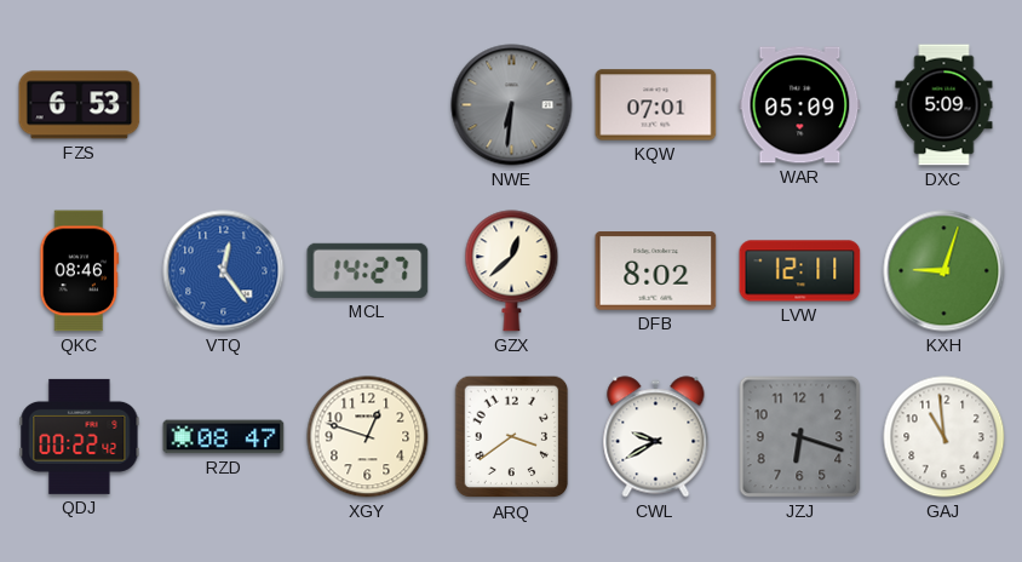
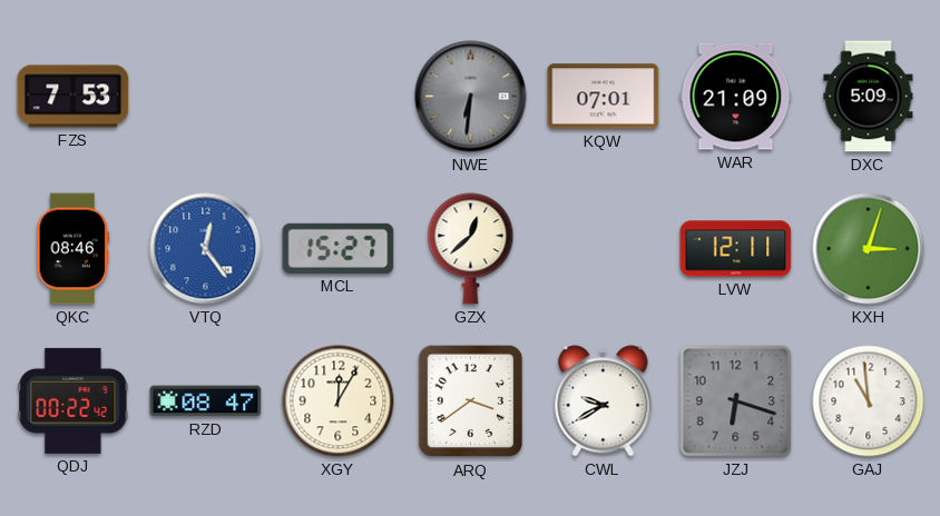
FZS: 6:53 -> 7:53 (74, 97)
WAR: 05:09 -> 21:09 (736, 97)
MCL: 14:27 -> 15:27 (339, 248)
DFB: 8:02 -> none (656, 271)
KXH: 9:03 -> 3:03 (869, 249)
XGY: 12:48 -> 12:05 (339, 401)
